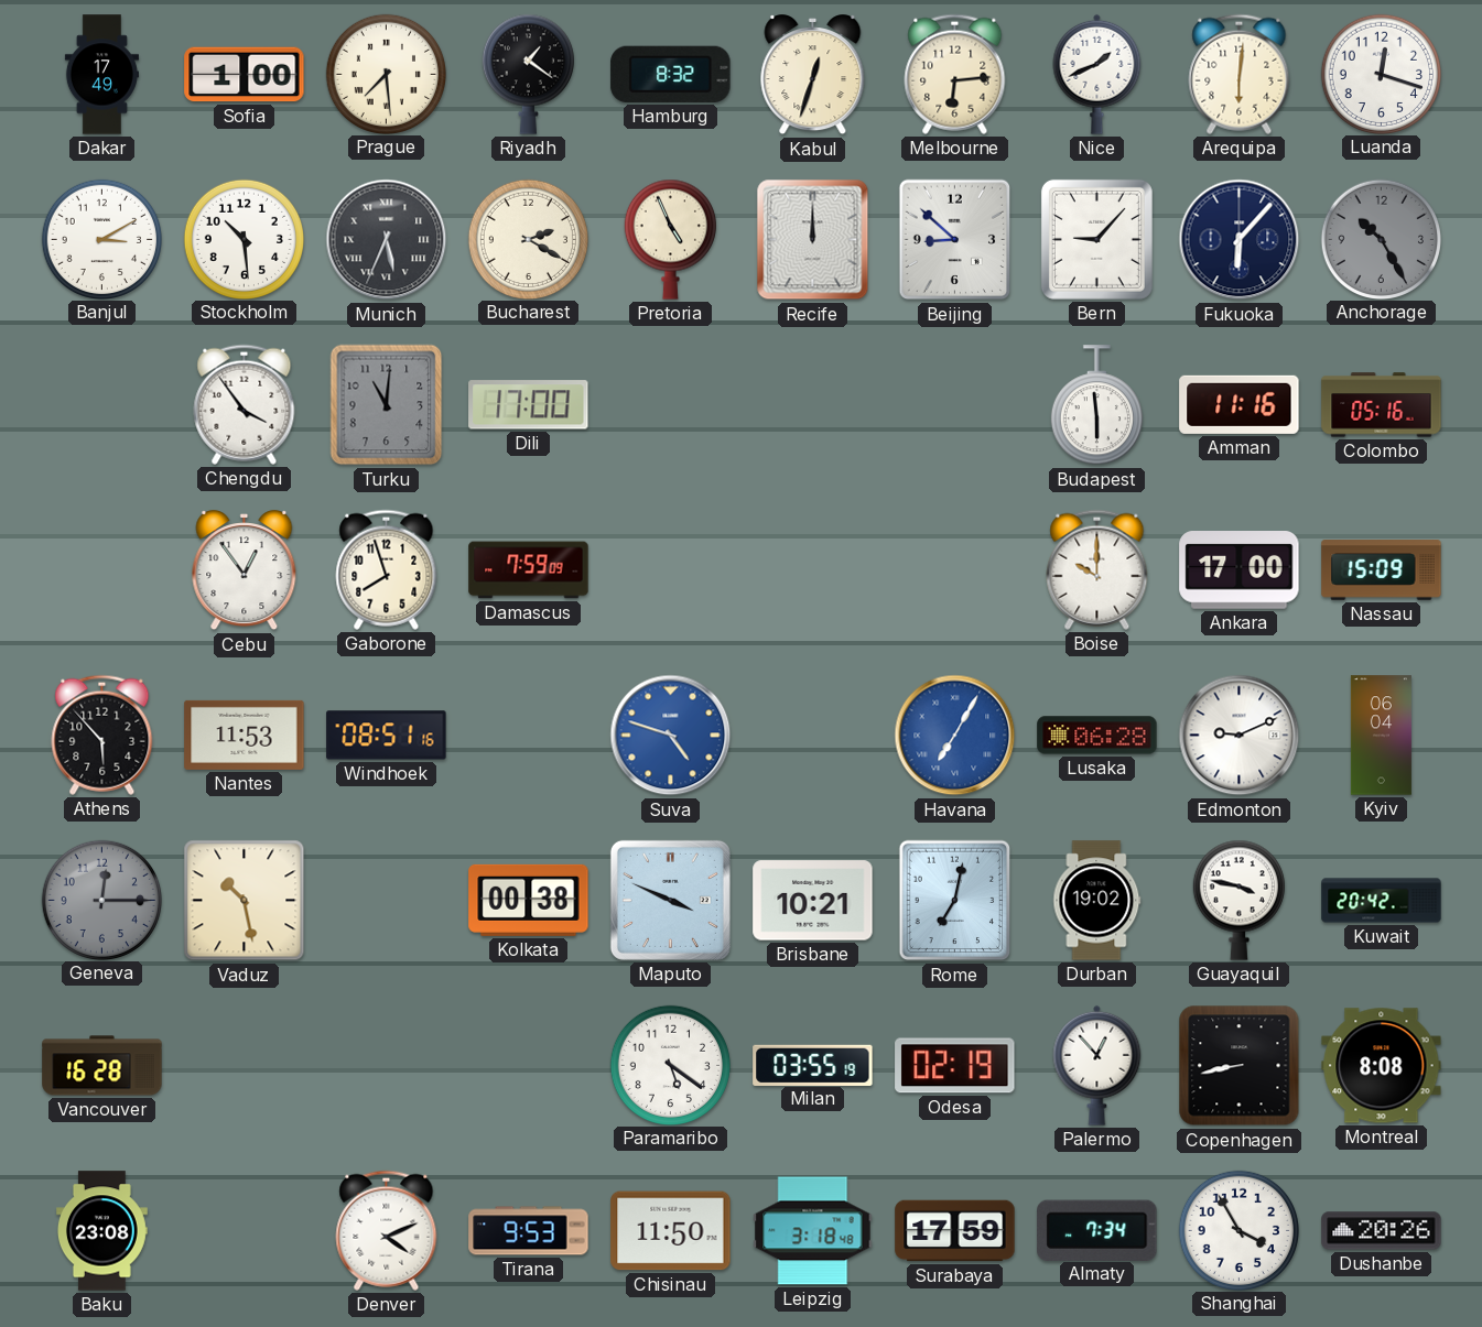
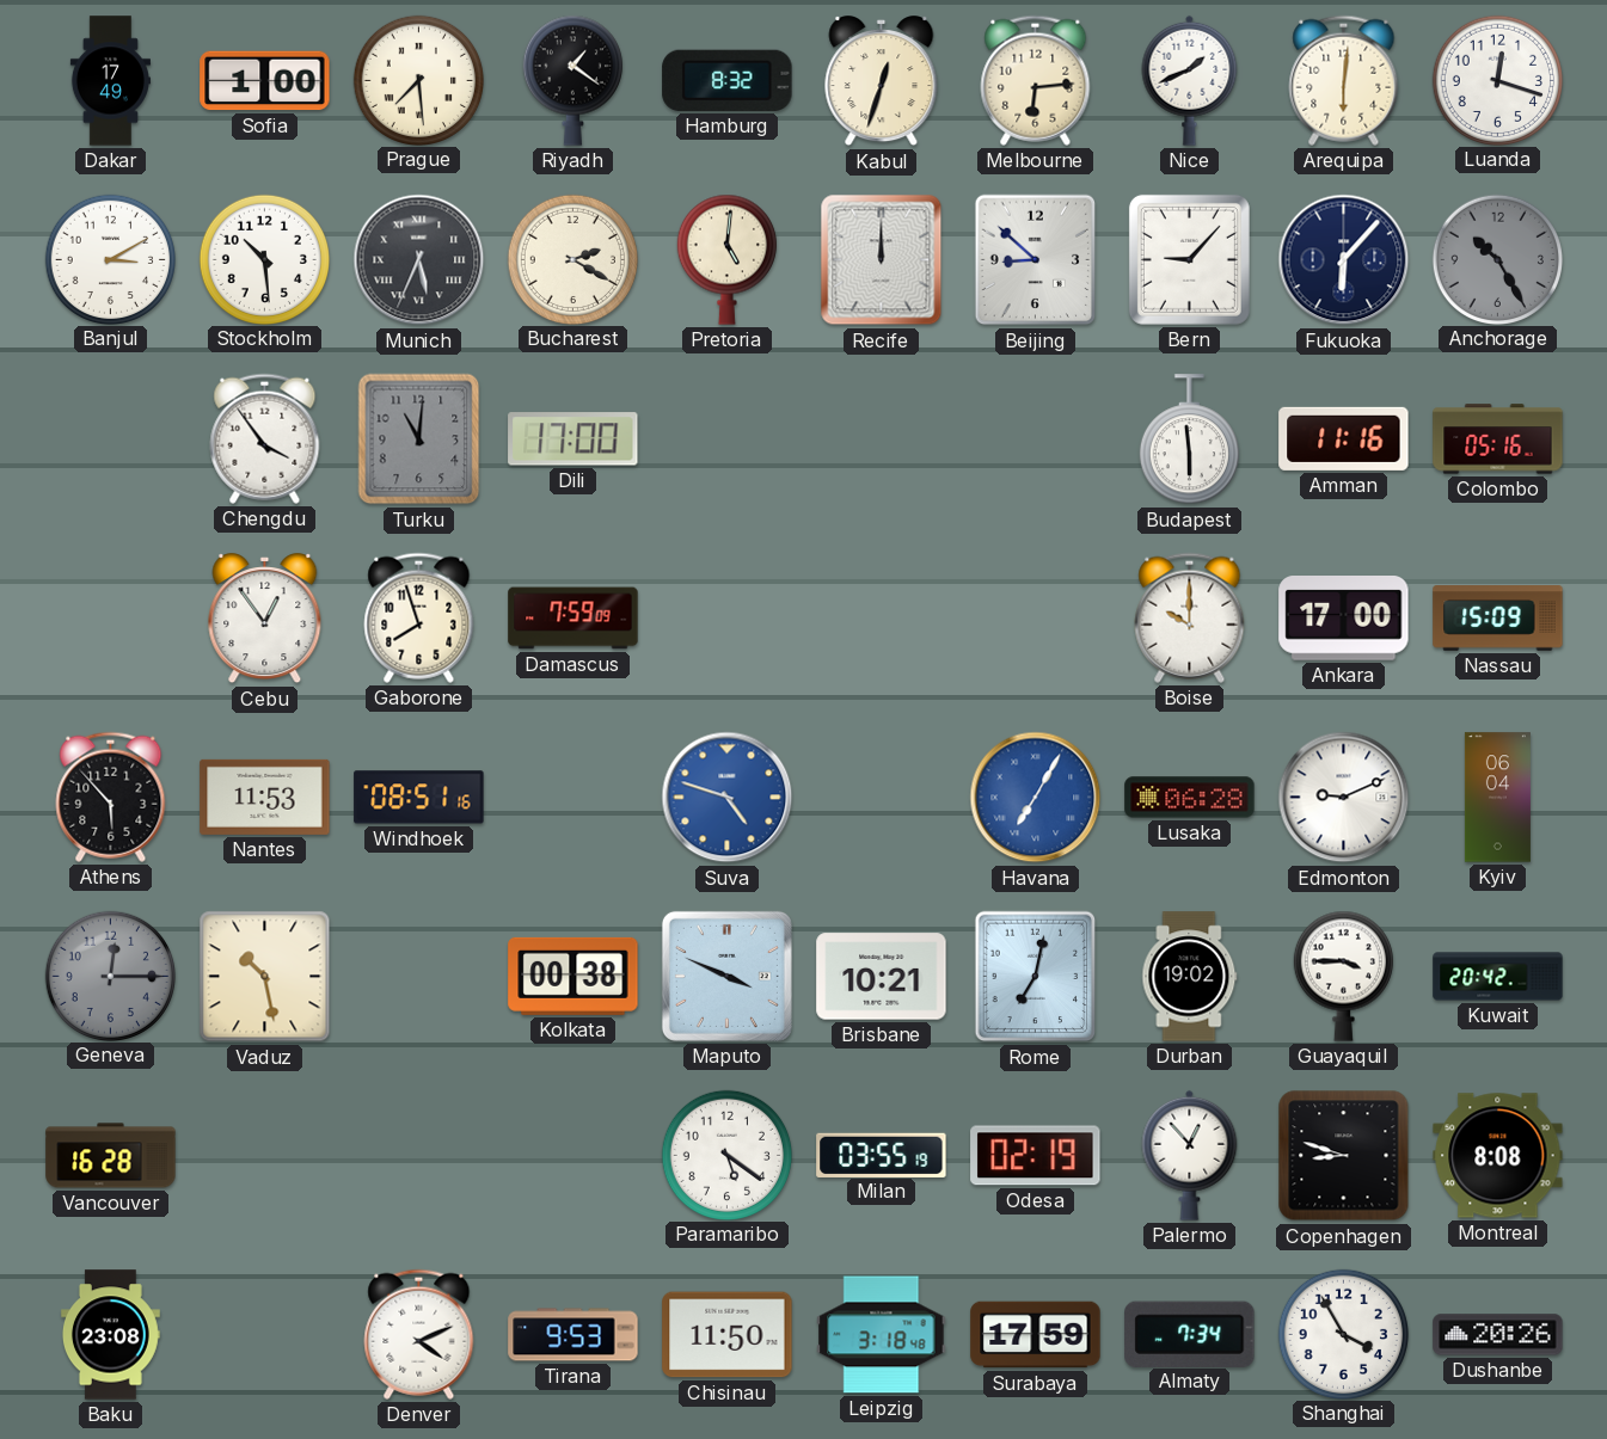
Pretoria: 4:56 -> 5:01 (726, 259)
Guayaquil: 3:47 -> 3:45 (1343, 976)
Copenhagen: 8:43 -> 8:48 (1344, 1156)
